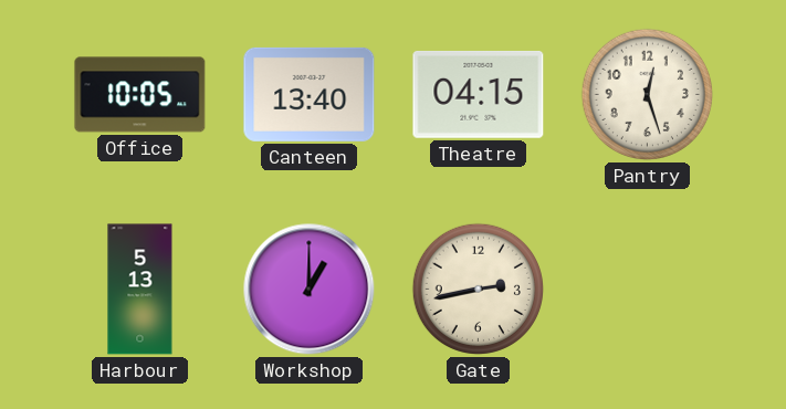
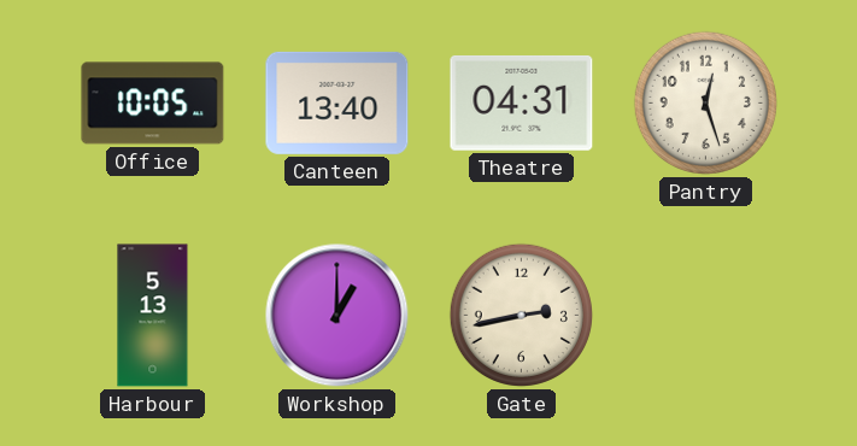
Theatre: 04:15 -> 04:31 (522, 102)
